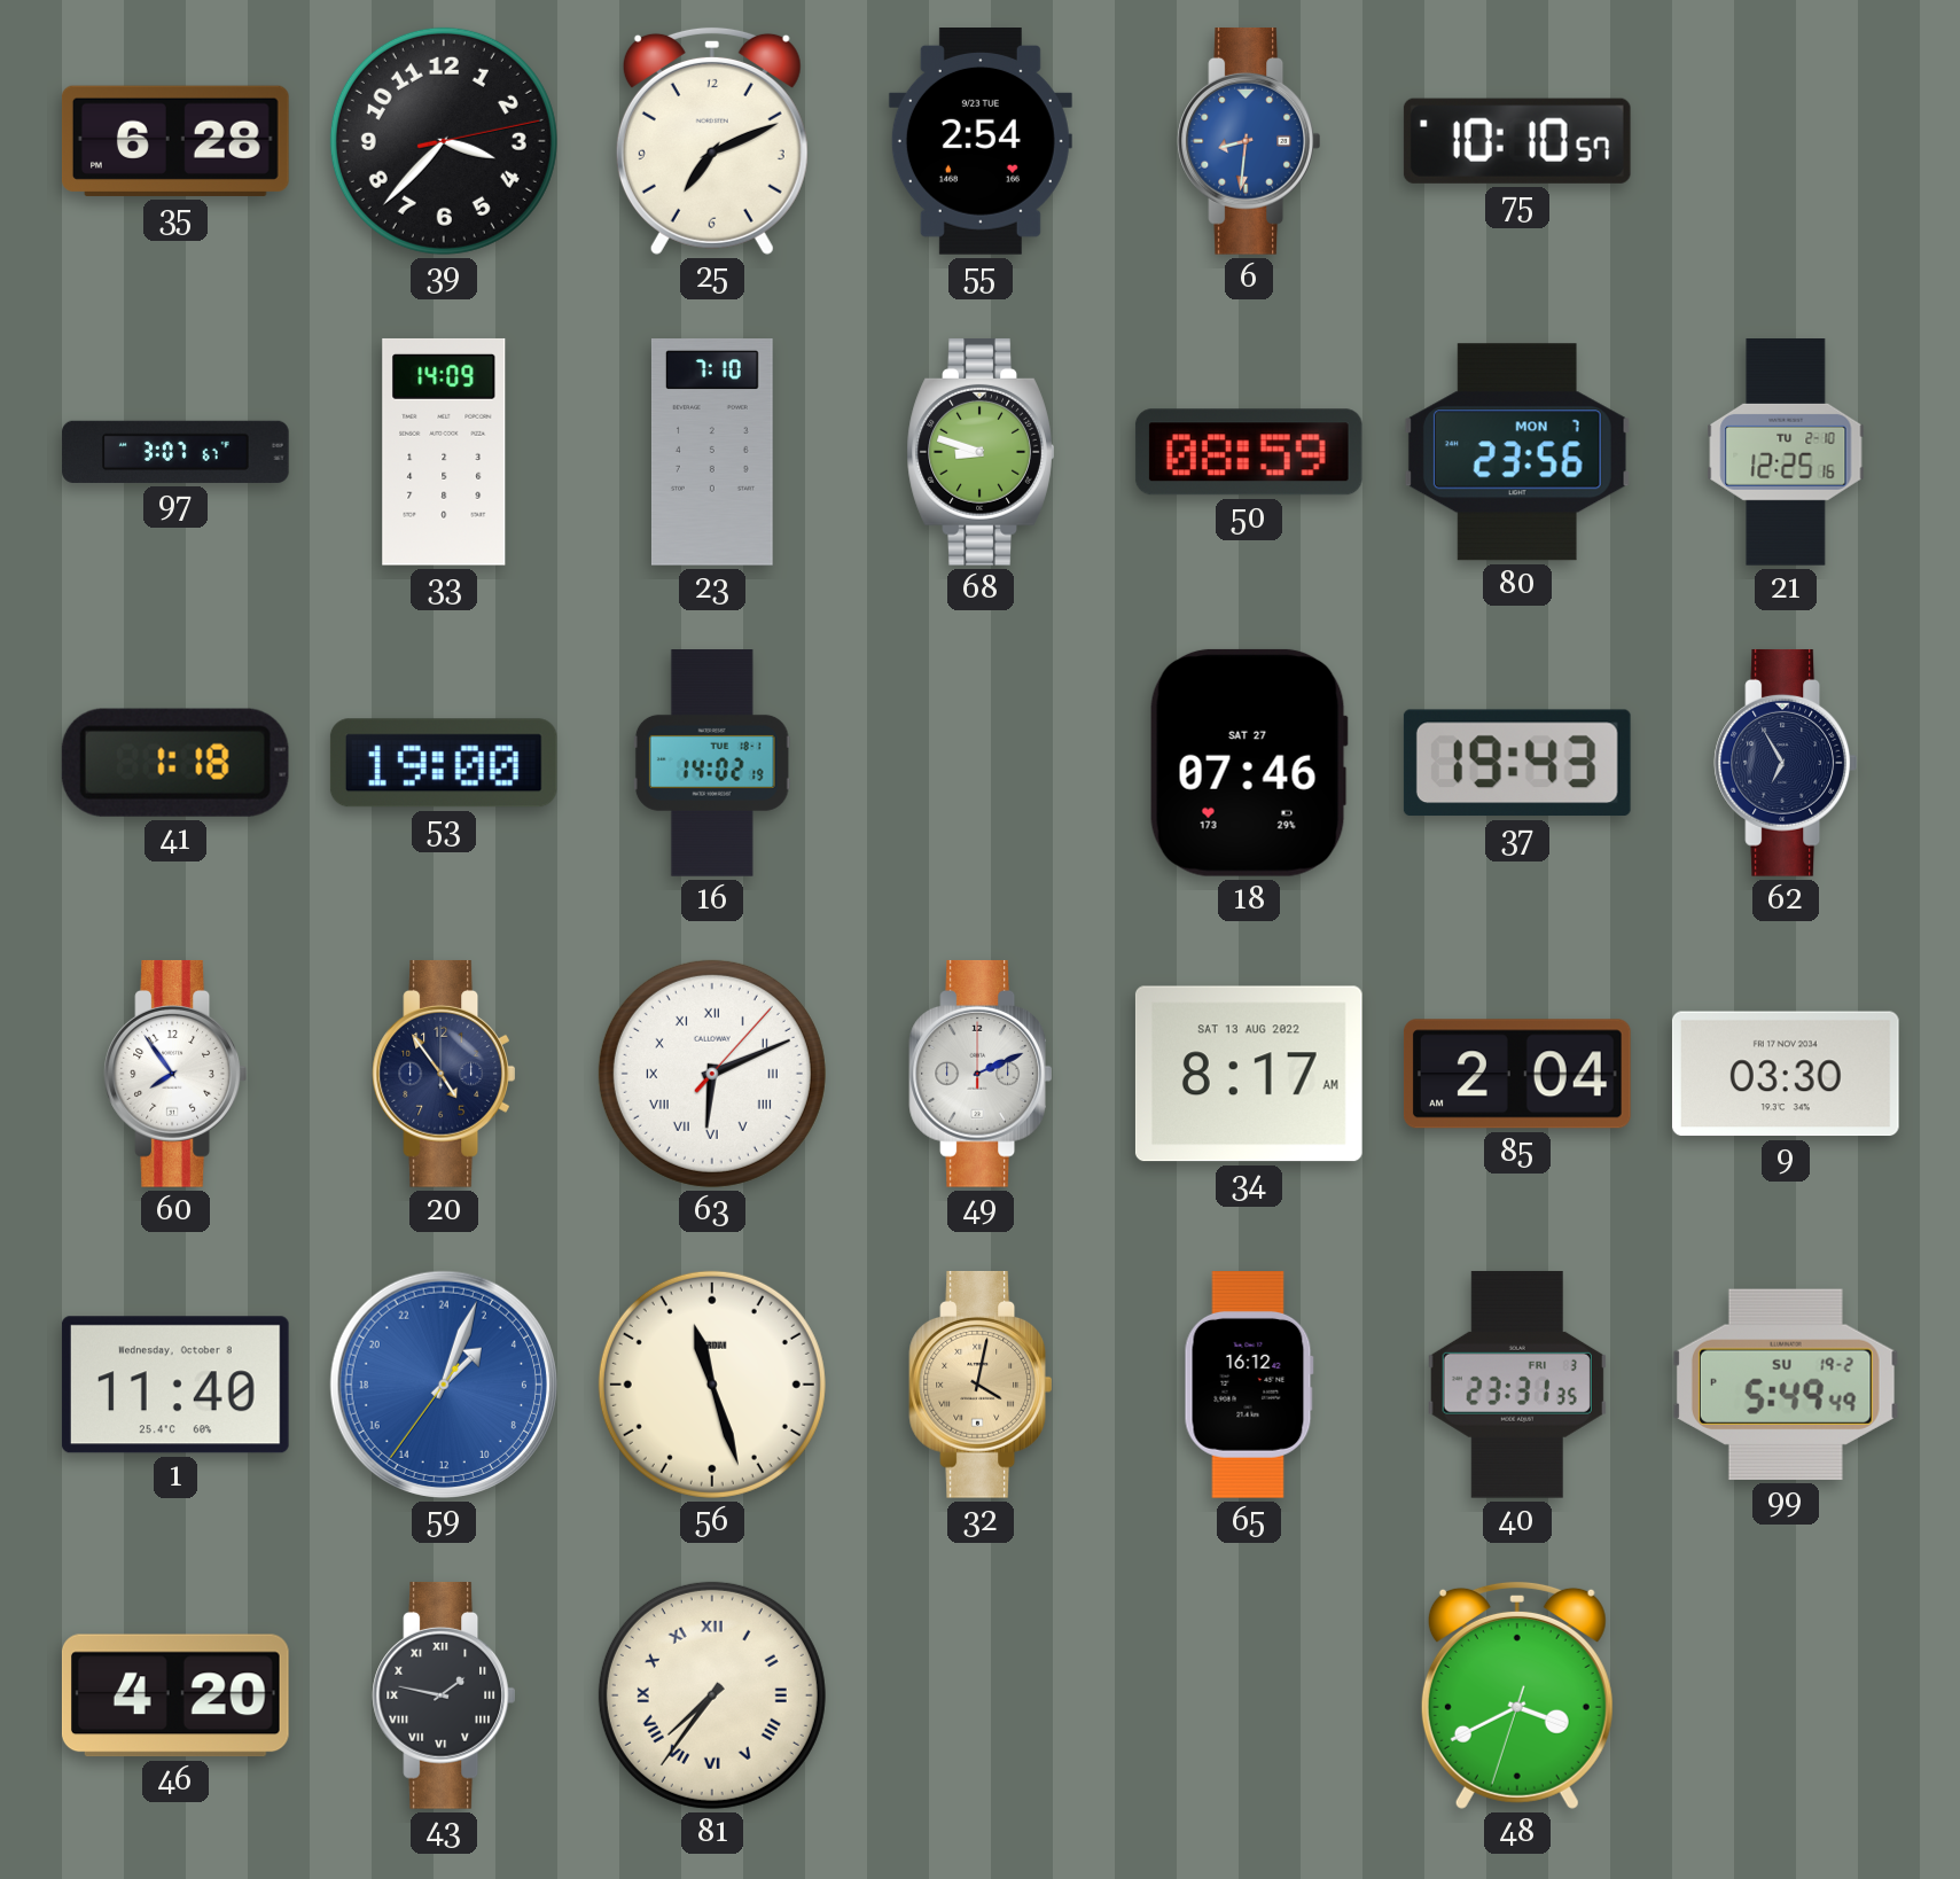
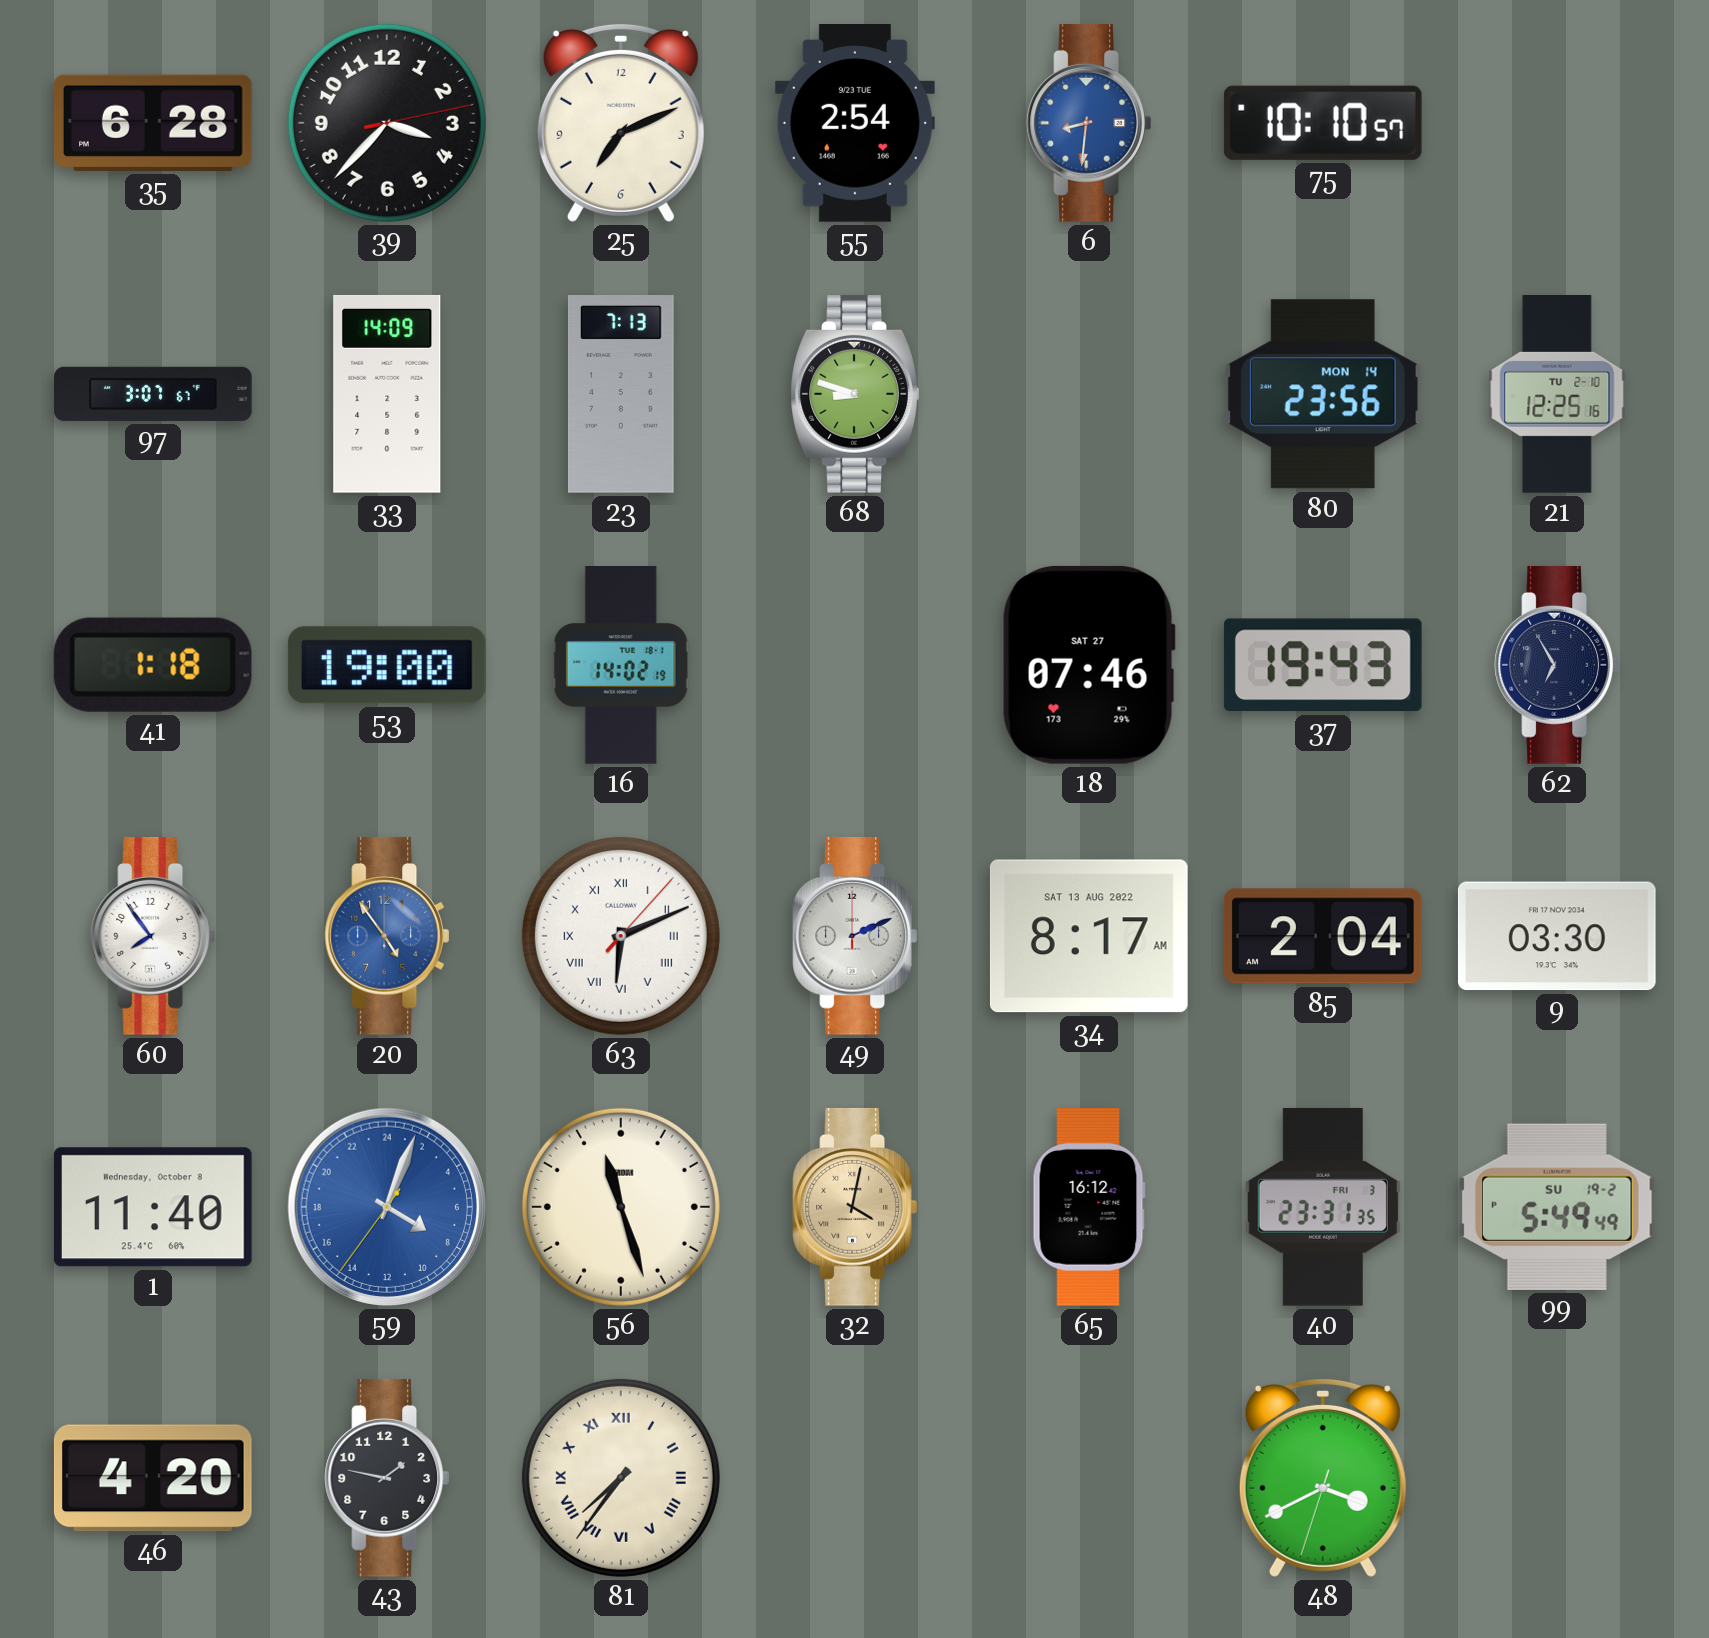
23: 7:10 -> 7:13 (621, 395)
50: 08:59 -> none (1249, 452)
80 date: MON 7 -> MON 14 (1323, 394)
20 dial: navy -> blue (386, 936)
59: 3:03 -> 8:03 (387, 1207)
43 numerals: Roman -> Arabic (386, 1478)
